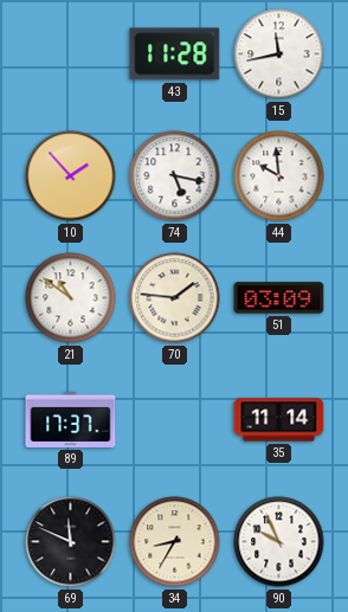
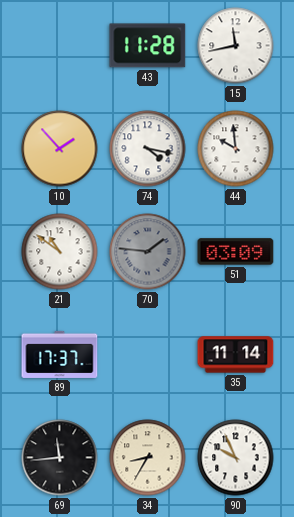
74: 5:17 -> 4:17 (148, 149)
70 dial: cream -> grey (148, 252)
69: 11:49 -> 11:44 (60, 458)
